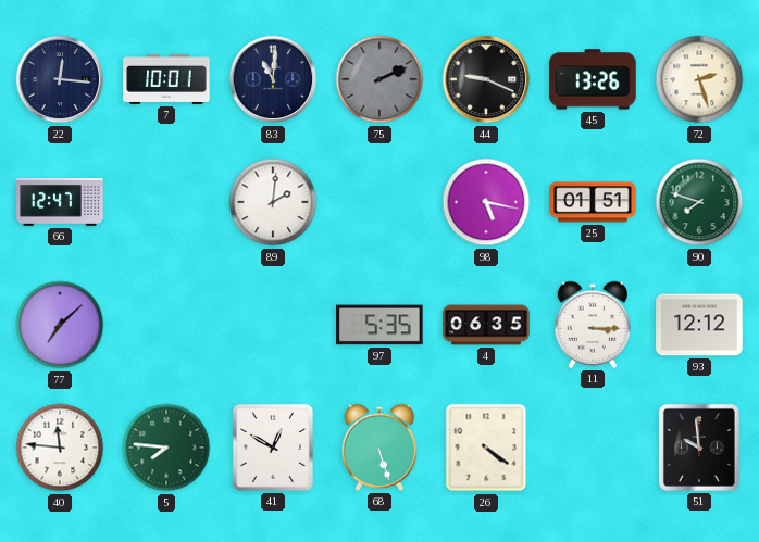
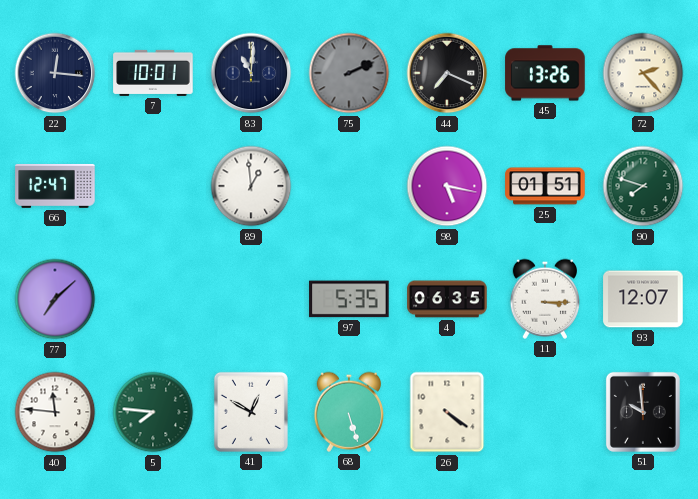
44: 9:19 -> 7:19 (447, 73)
72: 2:27 -> 2:23 (643, 73)
89: 2:01 -> 12:59 (251, 186)
93: 12:12 -> 12:07 (643, 299)
